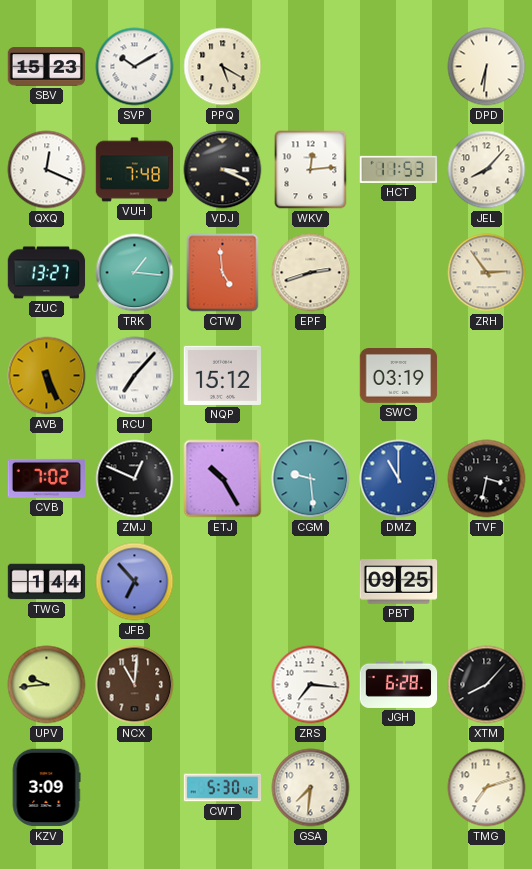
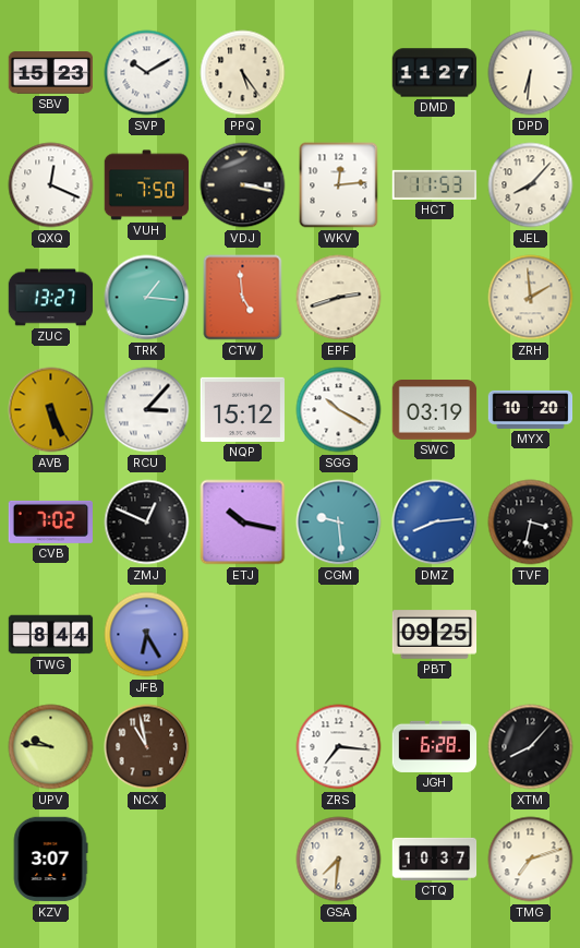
PPQ: 5:20 -> 5:24 (243, 73)
DMD: none -> 11:27 (435, 73)
VUH: 7:48 -> 7:50 (147, 185)
VDJ: 3:19 -> 3:17 (243, 185)
ZRH: 2:54 -> 1:59 (531, 298)
RCU: 7:07 -> 3:07 (147, 410)
SGG: none -> 10:20 (339, 410)
MYX: none -> 10:20 (531, 409)
ETJ: 10:25 -> 10:17 (243, 523)
DMZ: 11:00 -> 8:14 (435, 523)
TWG: 1:44 -> 8:44 (51, 635)
JFB: 6:53 -> 6:25 (147, 635)
UPV: 9:44 -> 9:46 (51, 747)
NCX: 11:01 -> 10:58 (147, 747)
KZV: 3:09 -> 3:07 (50, 860)
CWT: 5:30 -> none (223, 788)
CTQ: none -> 10:37 (435, 859)
